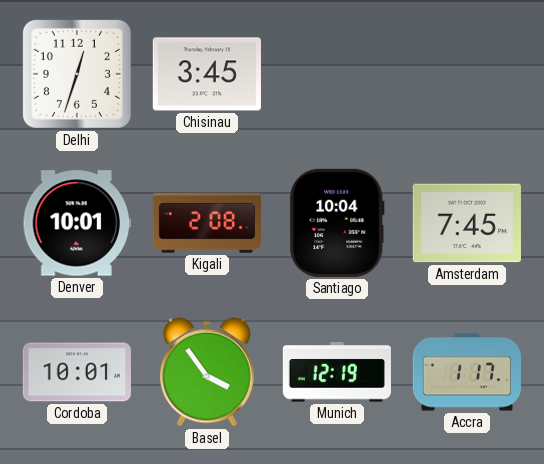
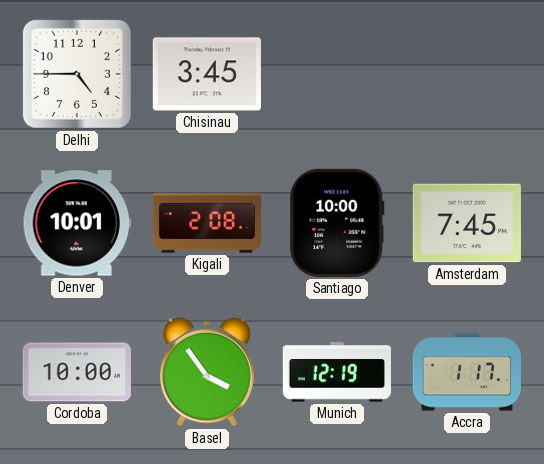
Delhi: 12:33 -> 4:45 (77, 74)
Santiago: 10:04 -> 10:00 (337, 223)
Cordoba: 10:01 -> 10:00 (77, 372)
